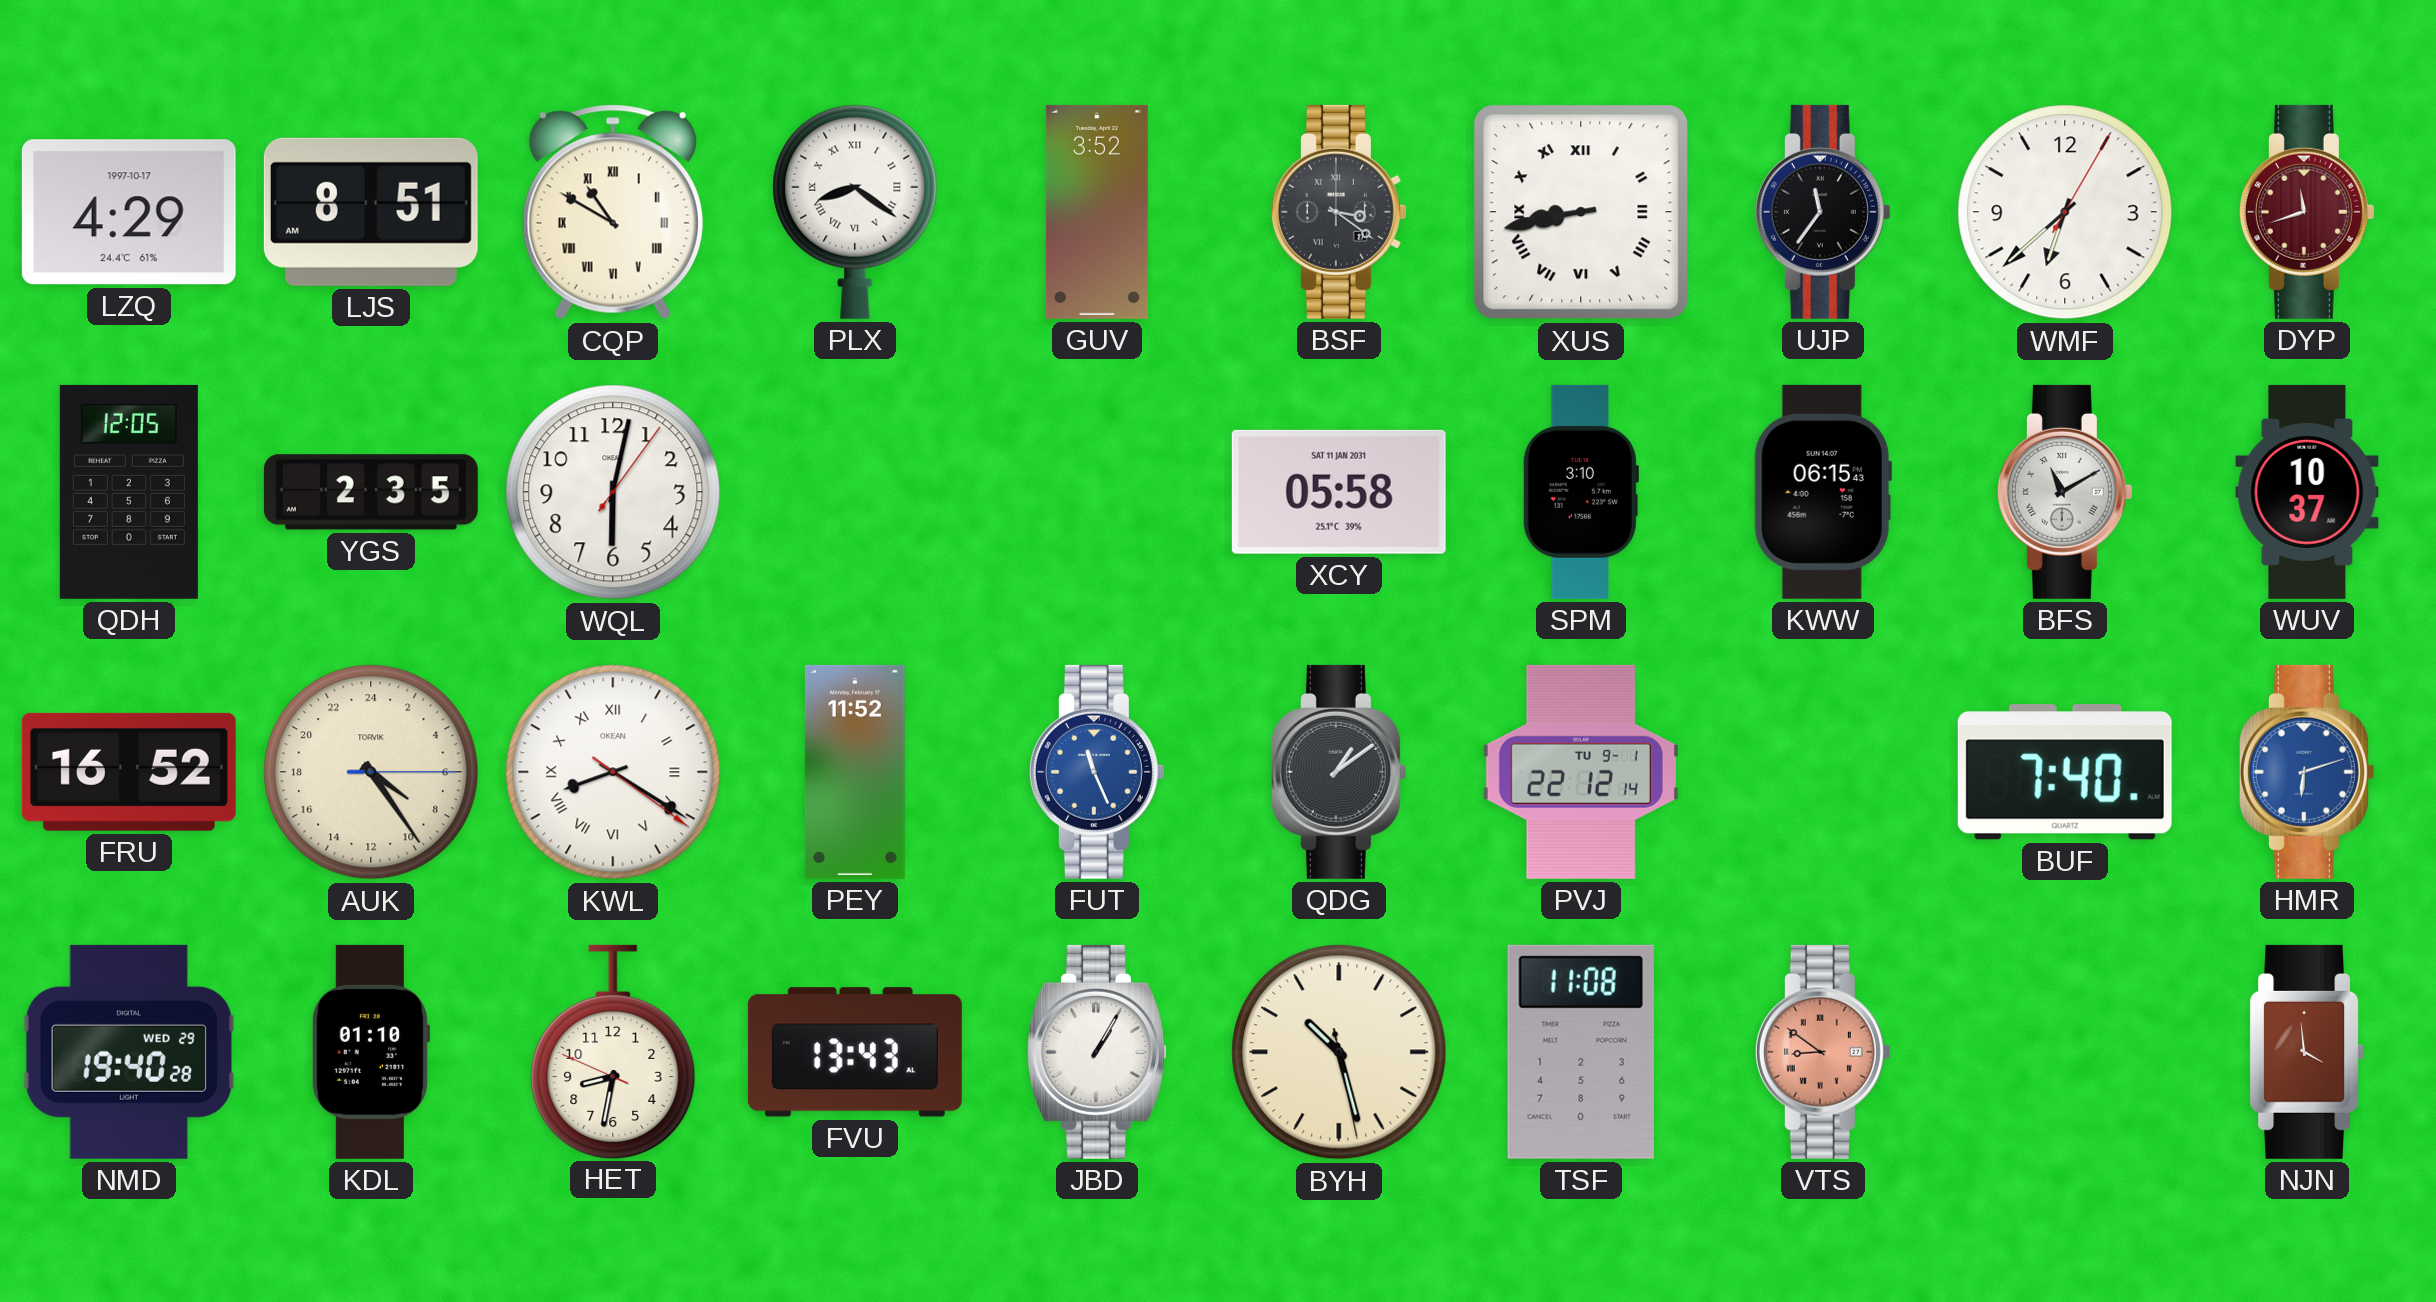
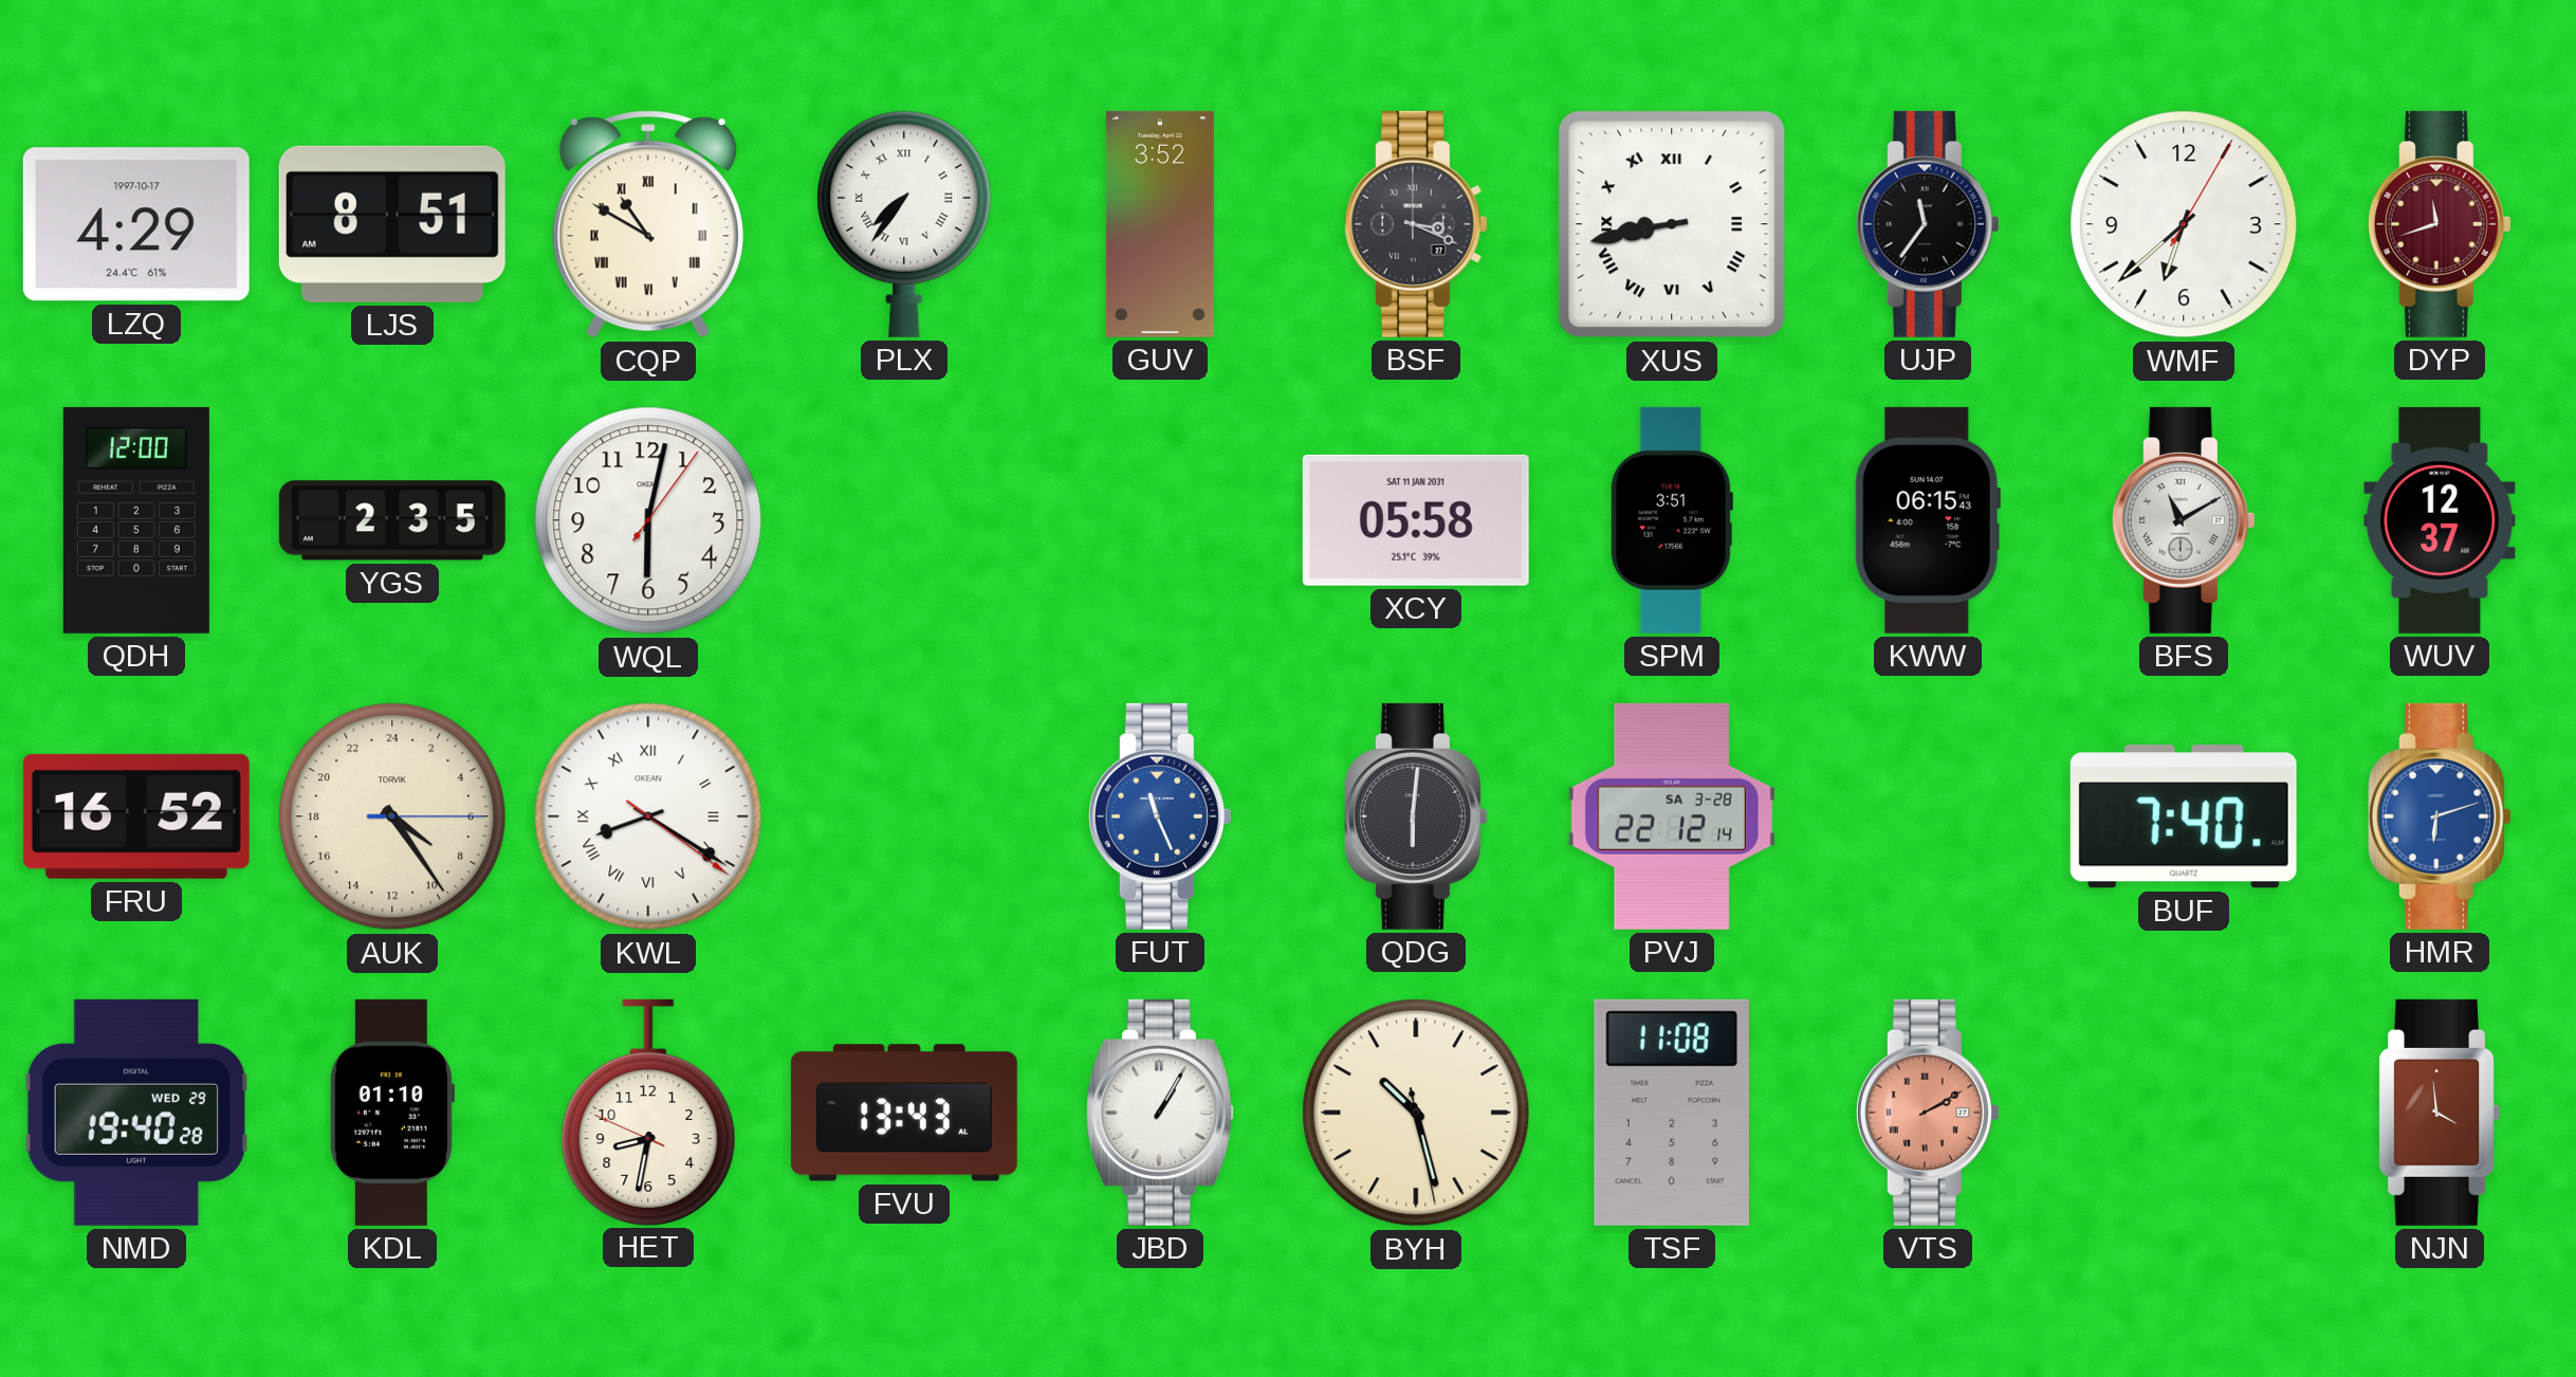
PLX: 8:21 -> 7:36 (904, 224)
BSF: 3:21 -> 3:19 (1416, 224)
QDH: 12:05 -> 12:00 (136, 520)
SPM: 3:10 -> 3:51 (1671, 520)
WUV: 10:37 -> 12:37 (2440, 520)
PEY: 11:52 -> none (855, 772)
QDG: 1:09 -> 6:01 (1416, 816)
PVJ date: TU 9-1 -> SA 3-28 (1672, 816)
VTS: 8:51 -> 2:10 (1928, 1113)
